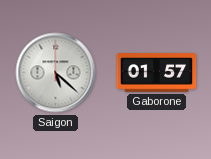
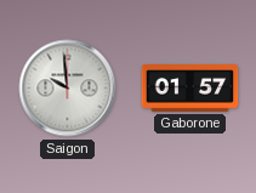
Saigon: 5:22 -> 9:59 (68, 89)
